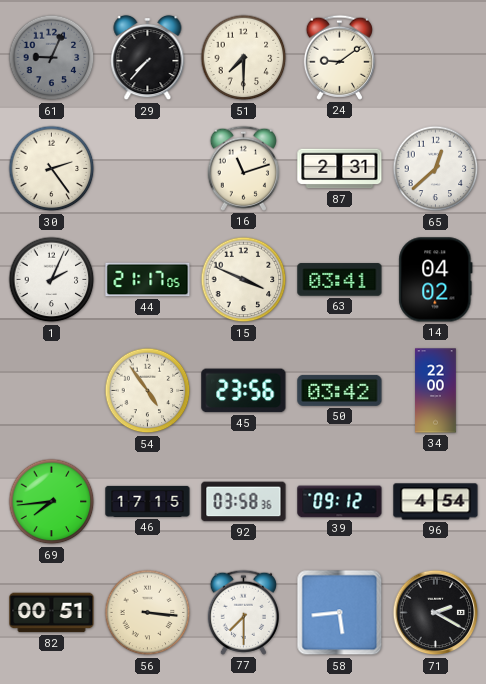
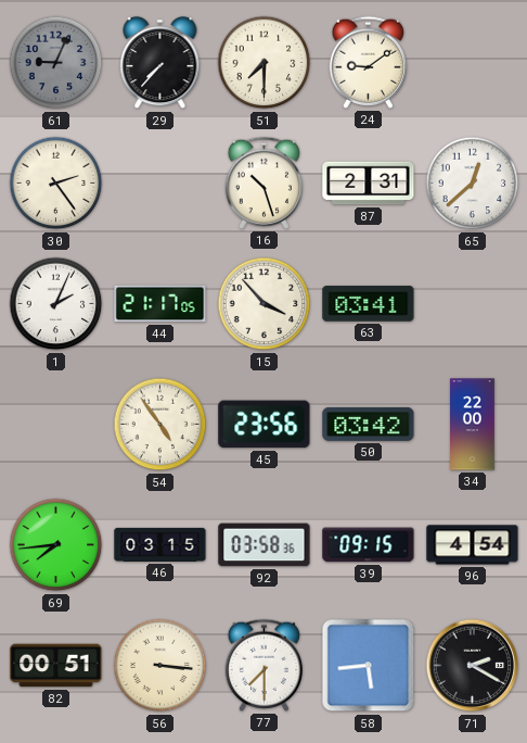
16: 11:12 -> 10:27 (263, 182)
15: 3:49 -> 3:53 (265, 304)
14: 04:02 -> none (436, 280)
46: 17:15 -> 03:15 (160, 544)
39: 09:12 -> 09:15 (369, 545)
